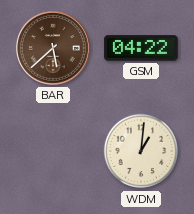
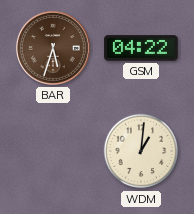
BAR: 5:38 -> 5:33 (53, 48)
